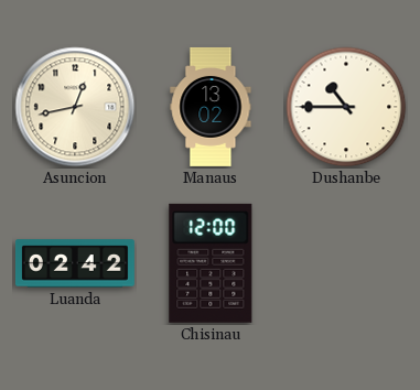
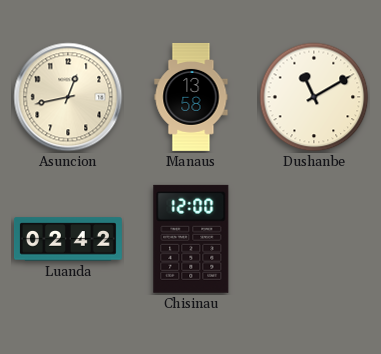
Manaus: 13:02 -> 13:58 (191, 97)
Dushanbe: 10:45 -> 11:10 (314, 97)
